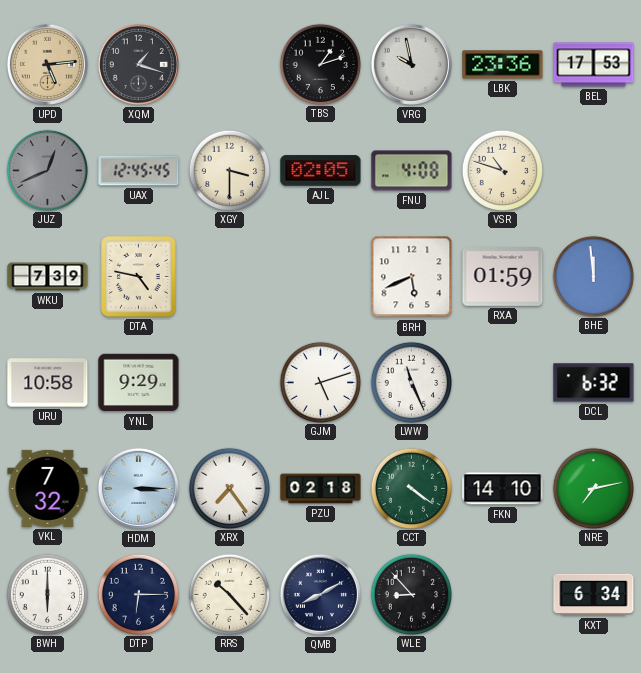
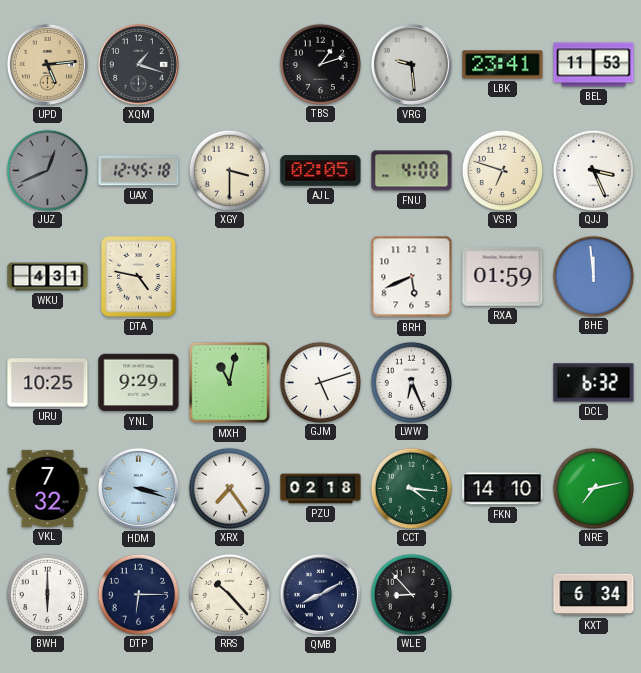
VRG: 9:58 -> 9:29 (411, 64)
LBK: 23:36 -> 23:41 (503, 65)
BEL: 17:53 -> 11:53 (594, 65)
UAX: 12:45:45 -> 12:45:18 (139, 171)
VSR: 10:48 -> 6:48 (502, 170)
QJJ: none -> 3:26 (593, 170)
WKU: 7:39 -> 4:31 (48, 277)
URU: 10:58 -> 10:25 (48, 383)
MXH: none -> 11:02 (230, 383)
LWW: 11:26 -> 6:26 (411, 382)
HDM: 3:15 -> 3:18 (138, 488)
CCT: 4:21 -> 4:16 (411, 488)
